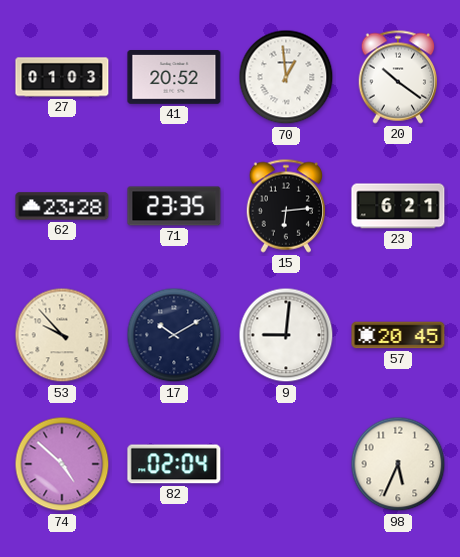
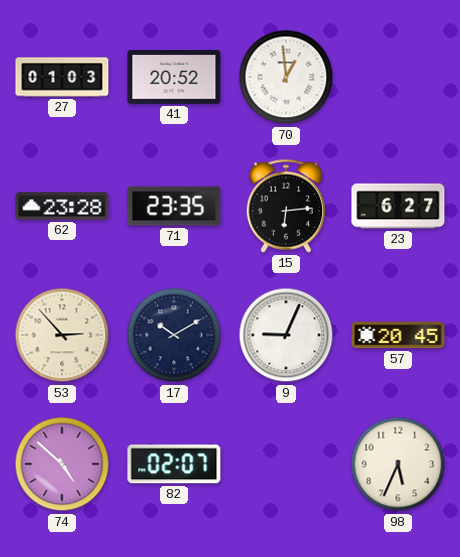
20: 10:21 -> none (398, 77)
23: 6:21 -> 6:27 (398, 206)
53: 9:53 -> 2:53 (62, 335)
9: 9:01 -> 9:04 (286, 335)
82: 02:04 -> 02:07 (174, 464)
